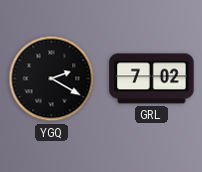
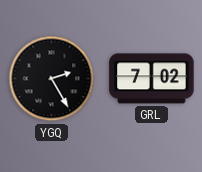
YGQ: 2:20 -> 2:25 (52, 79)
